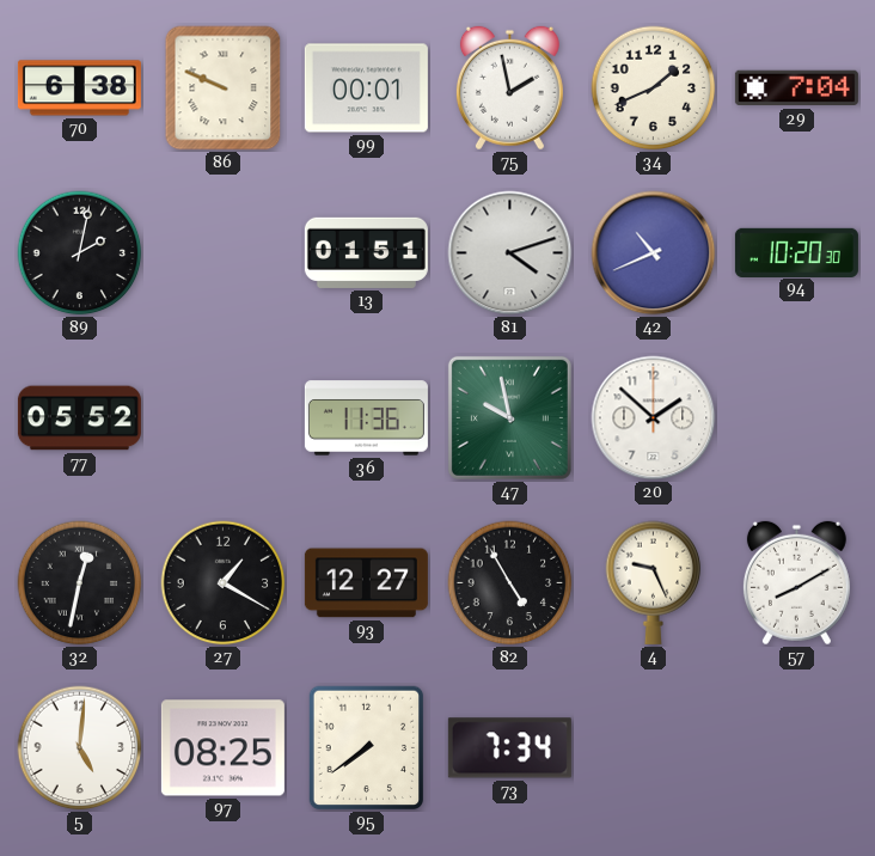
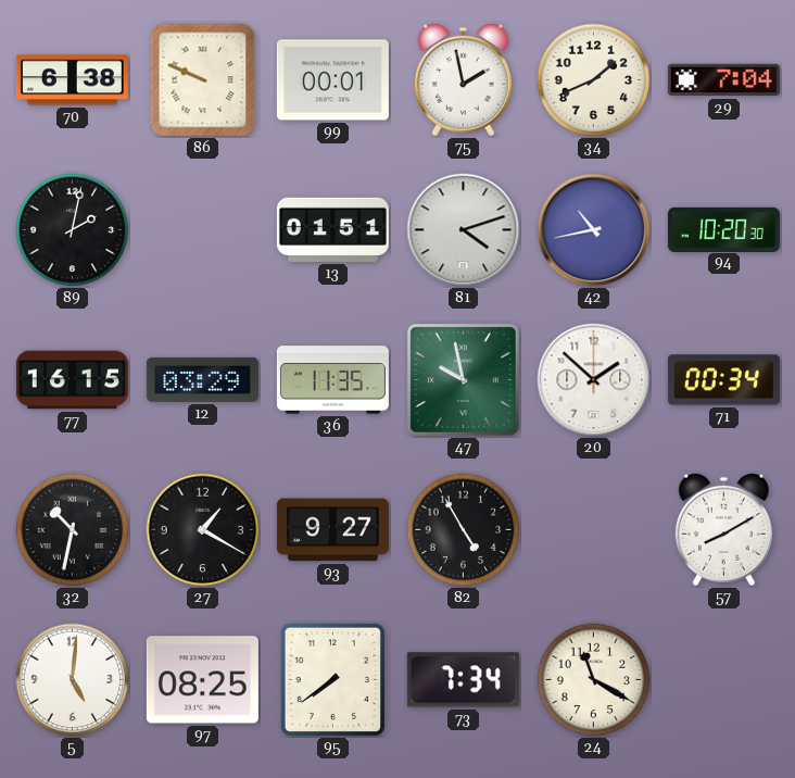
42: 10:41 -> 10:43 (594, 230)
77: 05:52 -> 16:15 (72, 380)
12: none -> 03:29 (202, 379)
36: 11:36 -> 11:35 (332, 380)
71: none -> 00:34 (723, 380)
32: 12:32 -> 10:32 (73, 530)
93: 12:27 -> 9:27 (332, 530)
4: 9:26 -> none (654, 582)
24: none -> 11:20 (594, 680)
